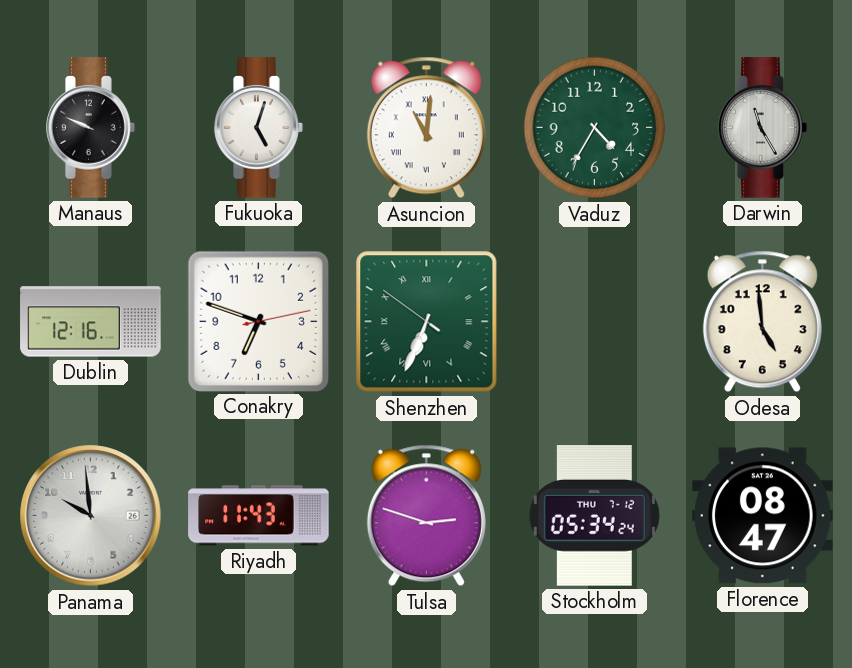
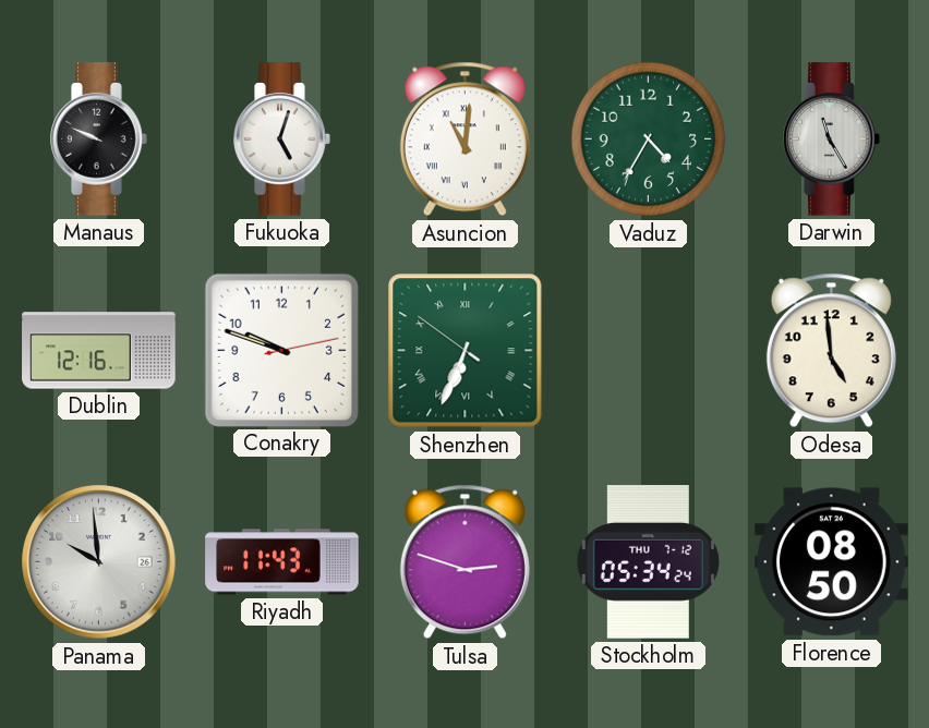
Conakry: 6:48 -> 9:48 (281, 350)
Florence: 08:47 -> 08:50 (832, 562)
